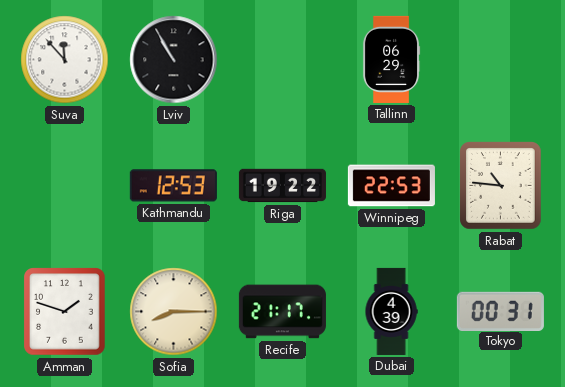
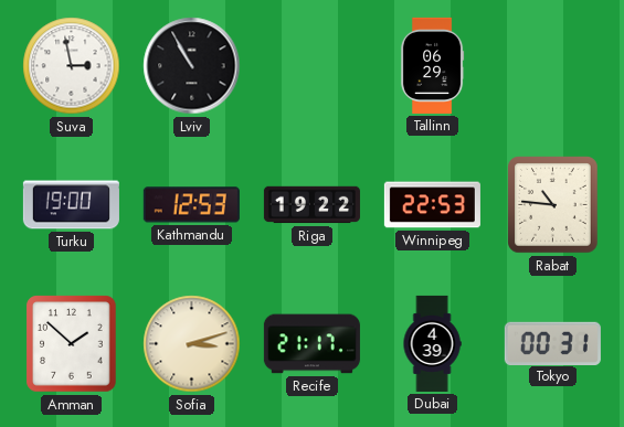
Suva: 11:53 -> 2:58 (72, 66)
Turku: none -> 19:00 (71, 205)
Amman: 1:48 -> 1:52 (72, 344)
Sofia: 8:15 -> 3:12 (192, 344)
